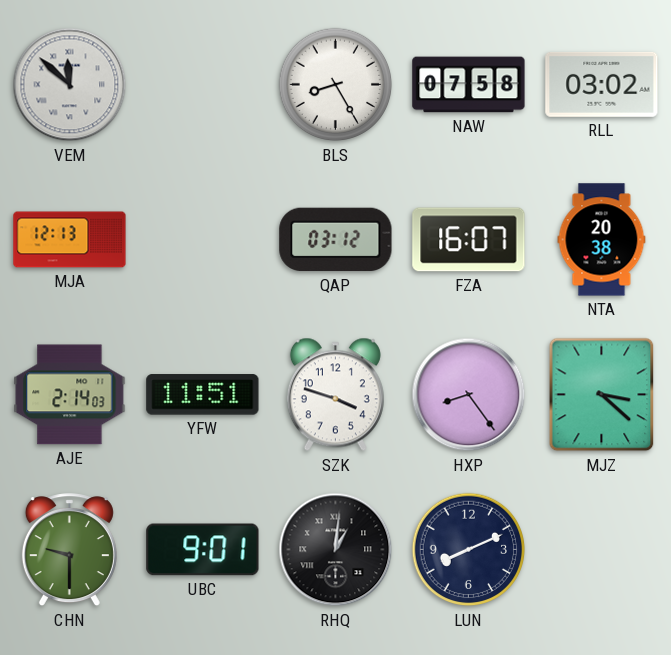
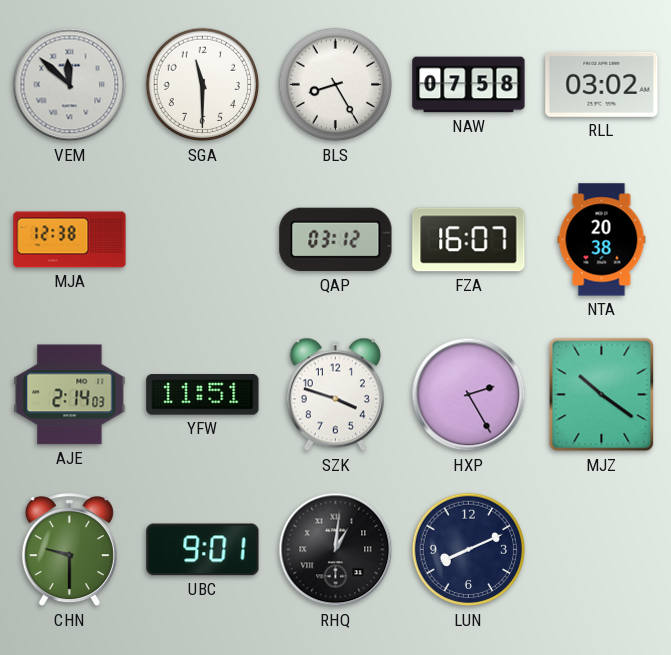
SGA: none -> 11:30 (203, 85)
MJA: 12:13 -> 12:38 (70, 240)
HXP: 8:24 -> 2:25 (469, 395)
MJZ: 3:22 -> 10:21 (602, 395)
